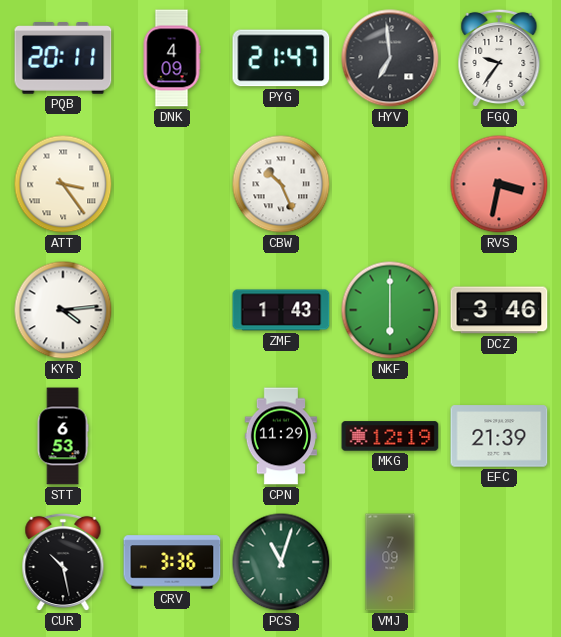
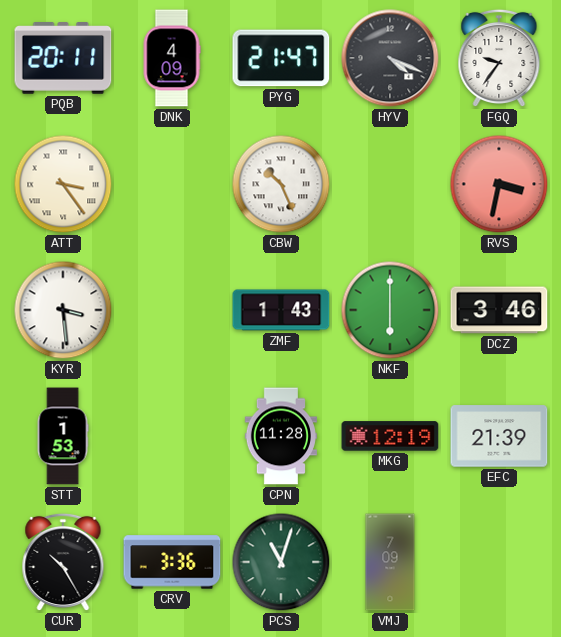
HYV: 6:59 -> 4:19 (390, 58)
KYR: 4:14 -> 3:29 (63, 310)
STT: 6:53 -> 1:53 (63, 436)
CPN: 11:29 -> 11:28 (281, 436)
CUR: 10:28 -> 10:25 (63, 562)
